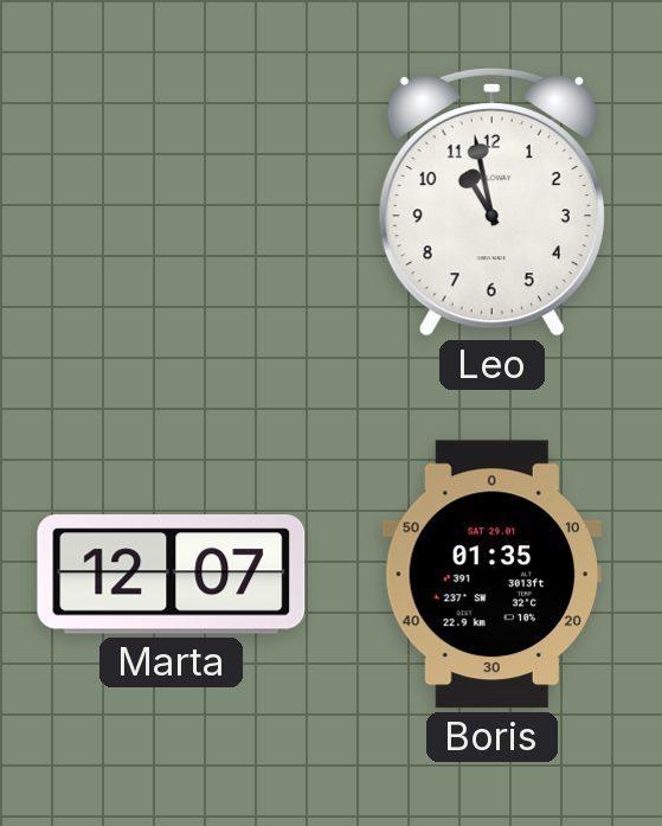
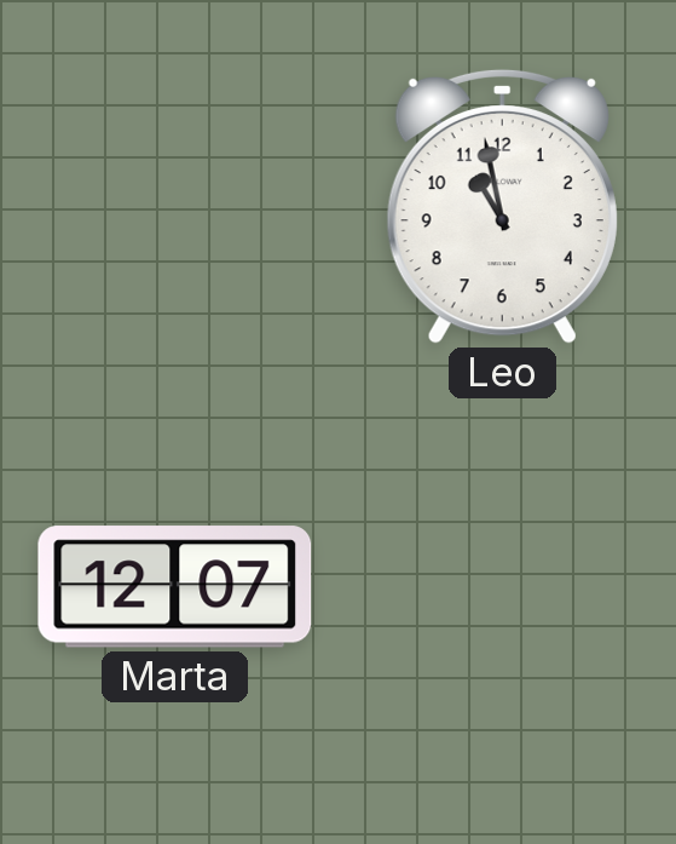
Boris: 01:35 -> none (491, 575)
